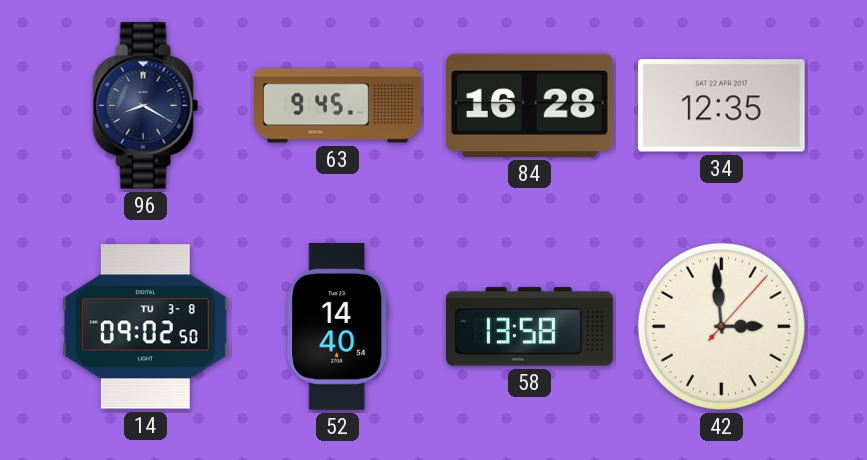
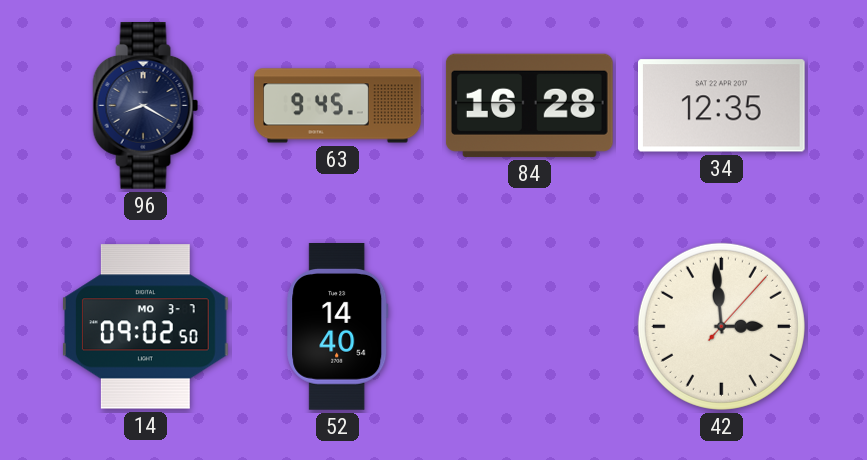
14 date: TU 3-8 -> MO 3-7 (146, 327)
58: 13:58 -> none (529, 327)
